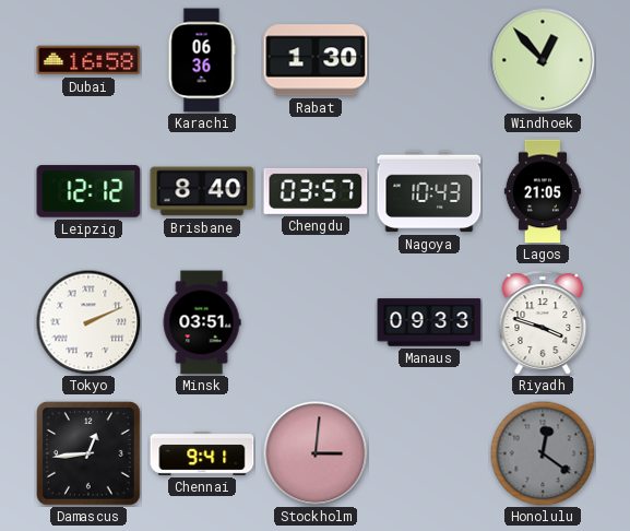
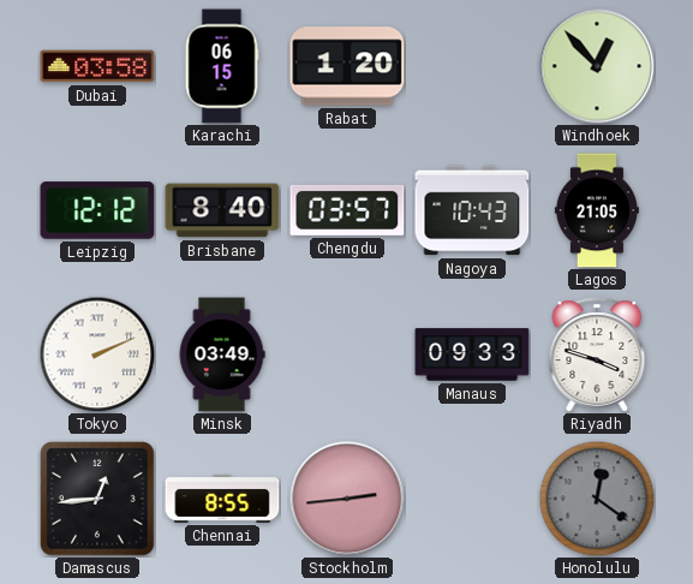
Dubai: 16:58 -> 03:58 (97, 66)
Karachi: 06:36 -> 06:15 (222, 66)
Rabat: 1:30 -> 1:20 (347, 66)
Minsk: 03:51 -> 03:49 (222, 354)
Chennai: 9:41 -> 8:55 (222, 499)
Stockholm: 3:01 -> 2:44 (347, 499)
